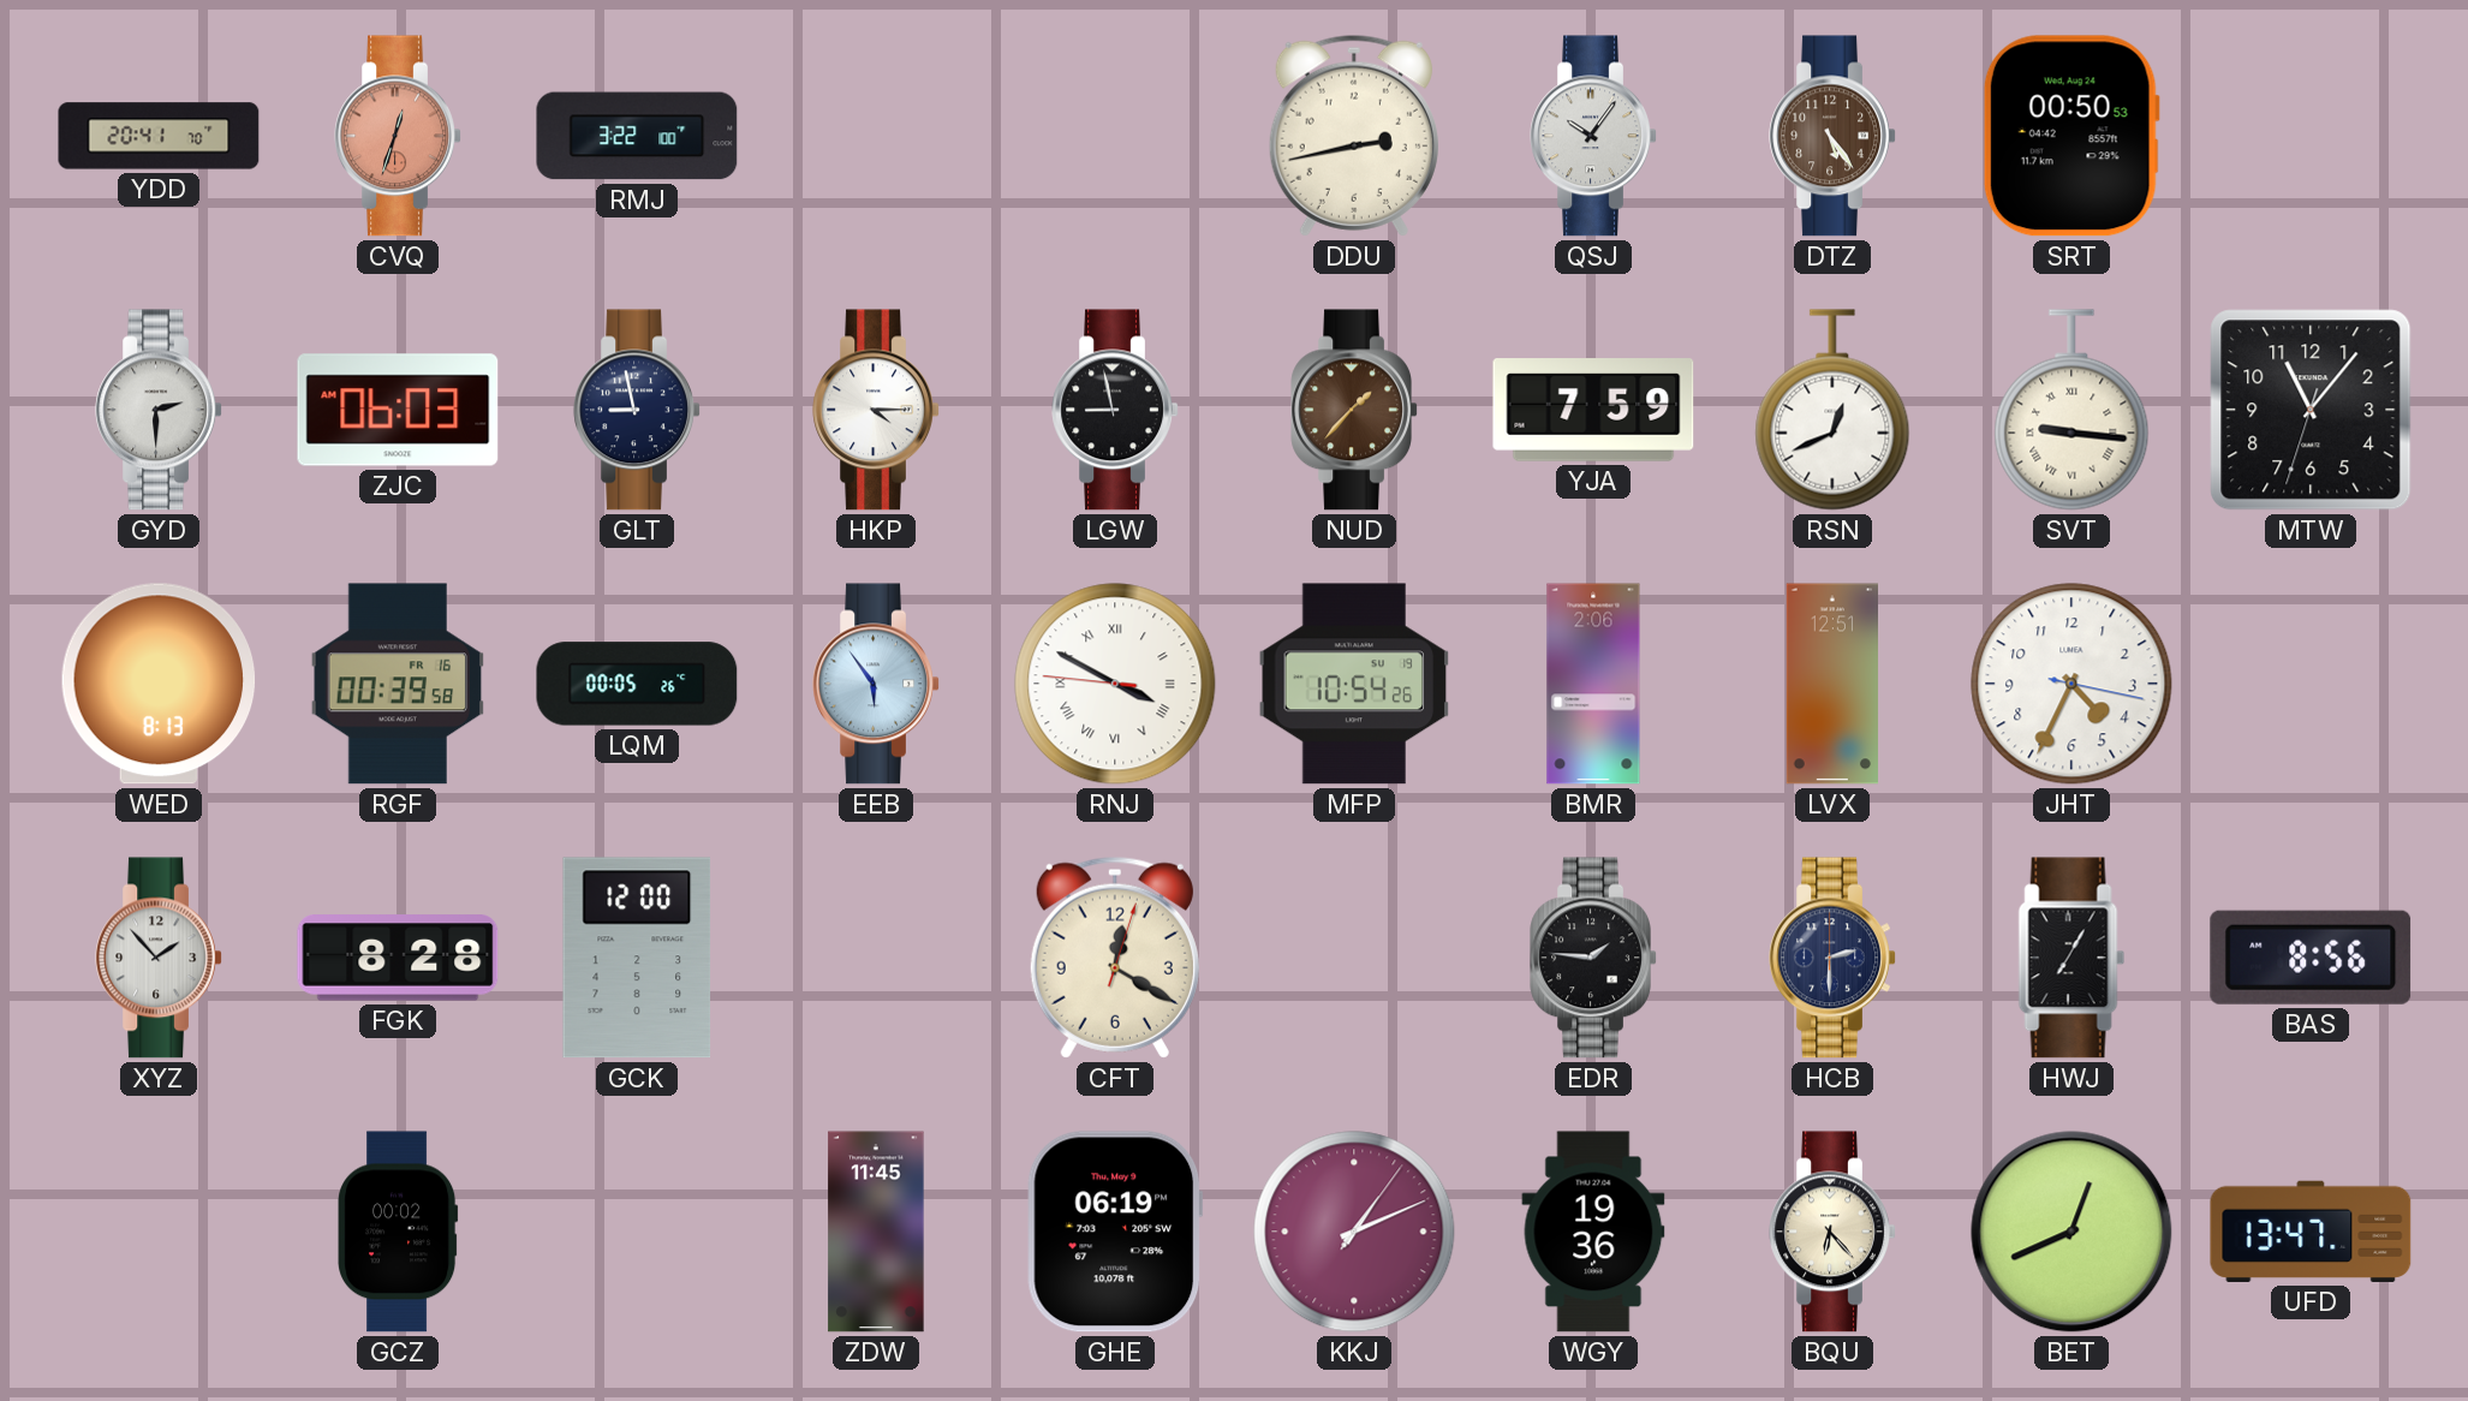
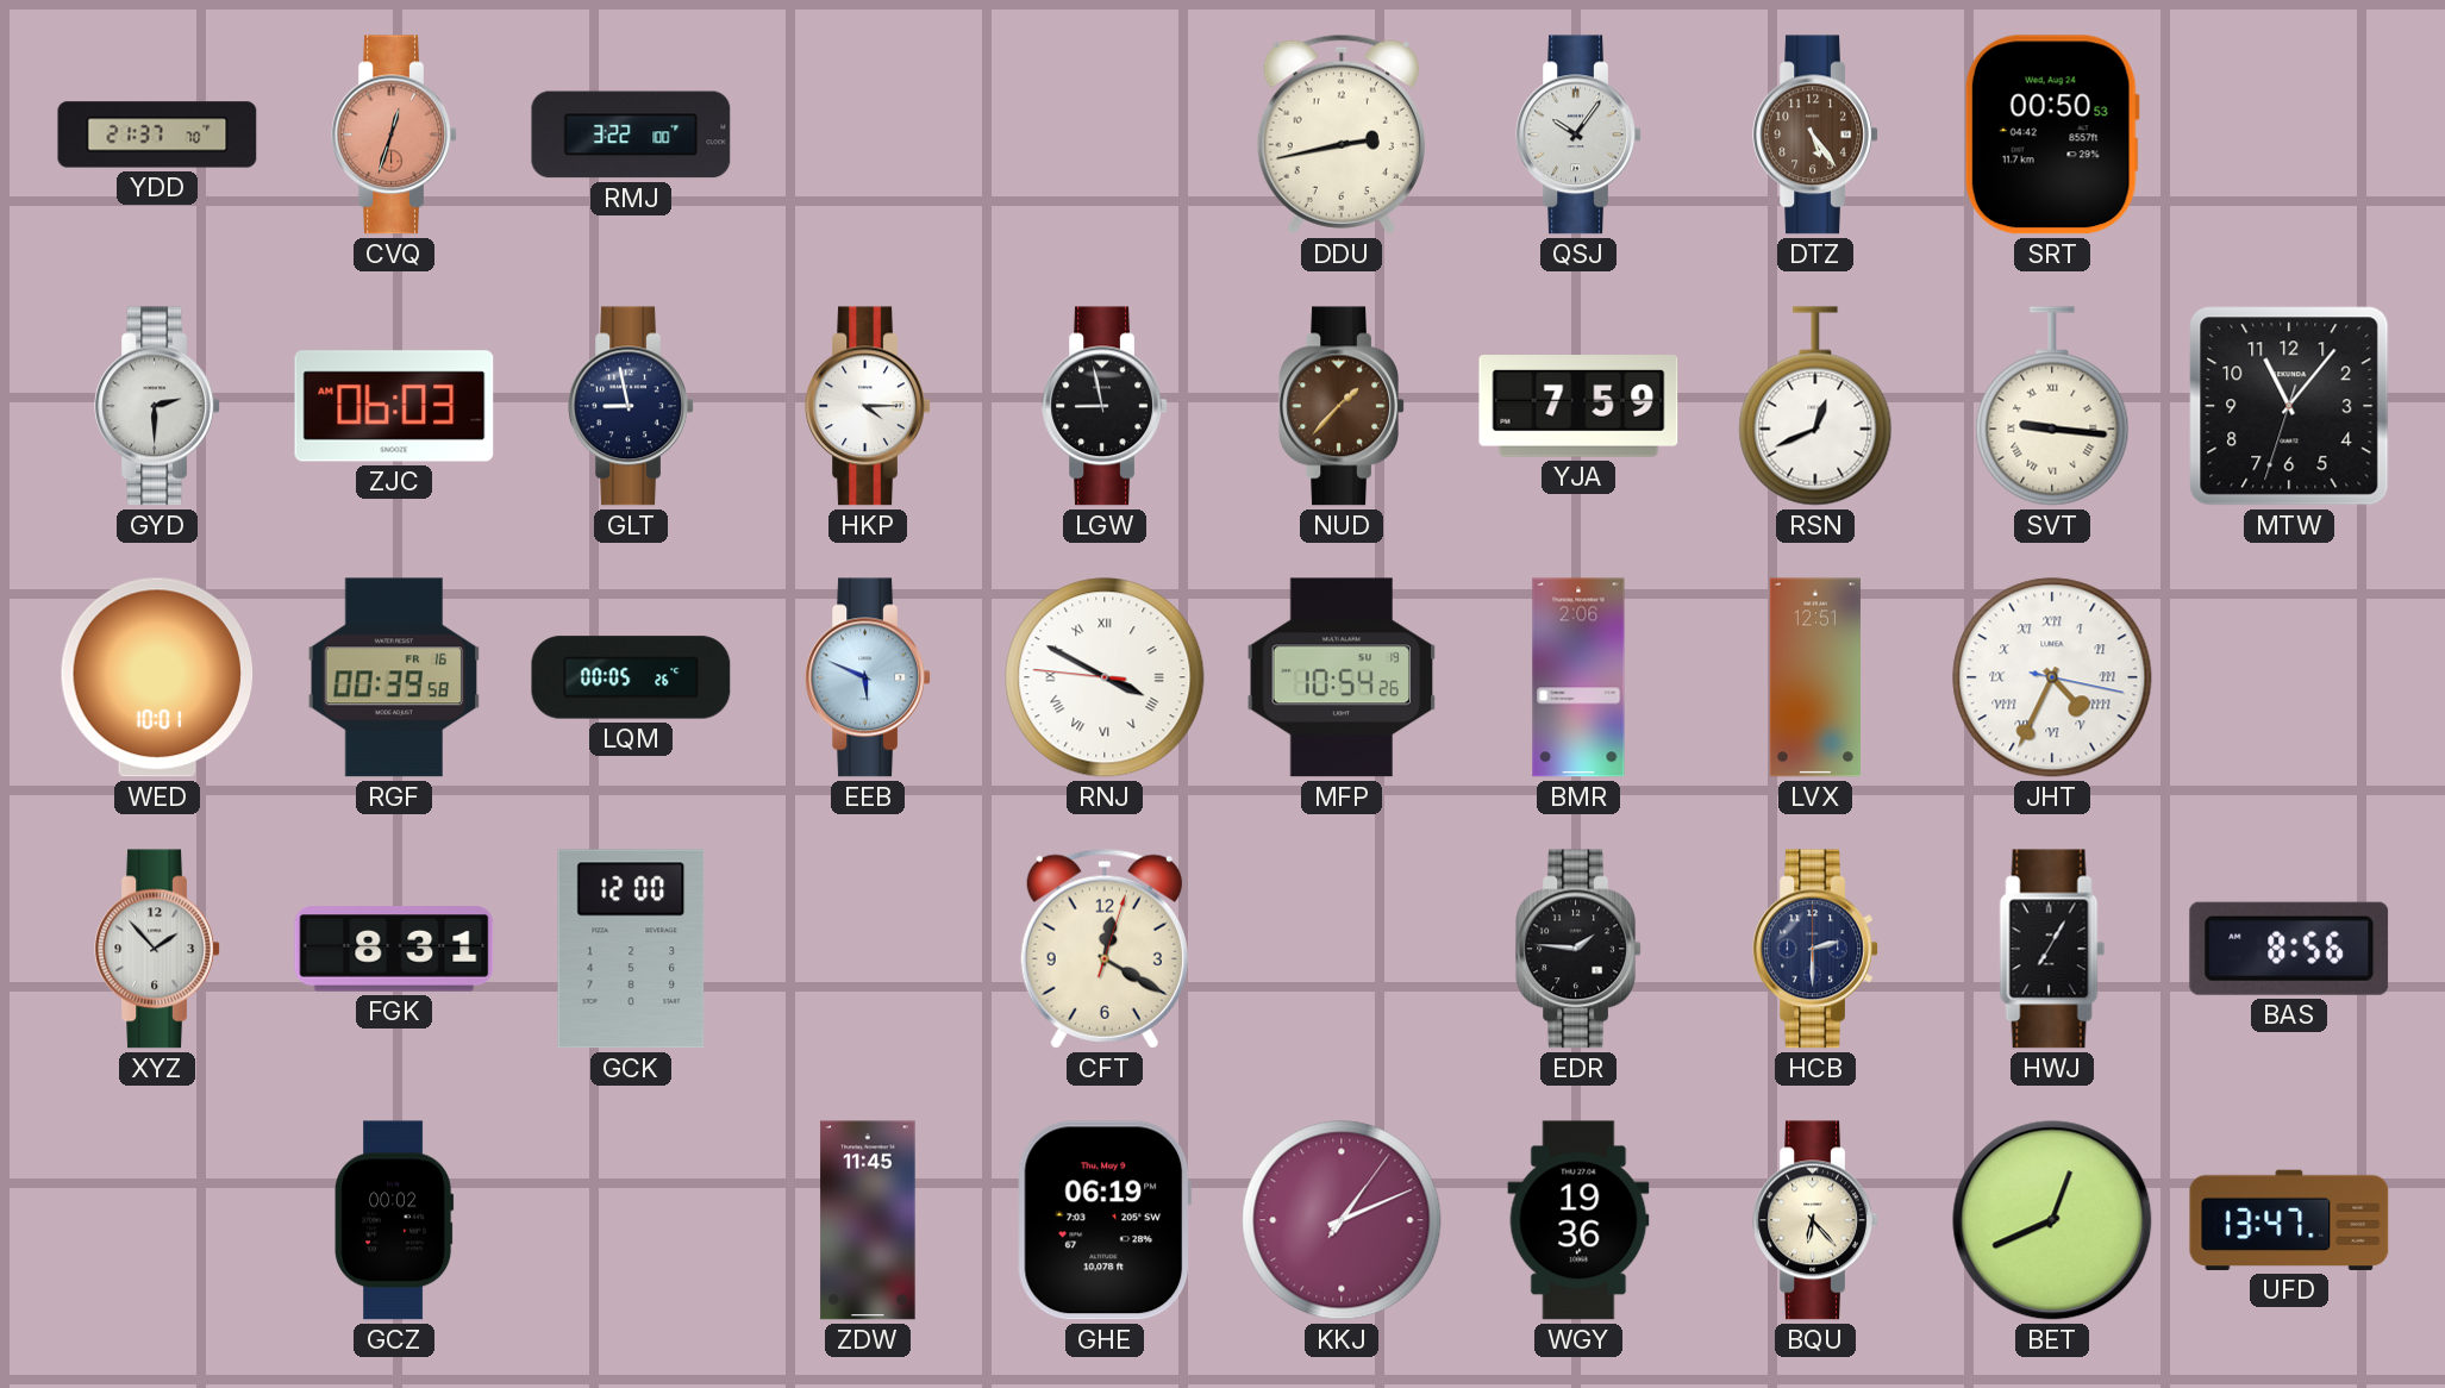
YDD: 20:41 -> 21:37 (157, 135)
WED: 8:13 -> 10:01 (157, 677)
EEB: 5:54 -> 5:49 (868, 677)
JHT numerals: Arabic -> Roman (2052, 677)
FGK: 8:28 -> 8:31 (394, 949)
